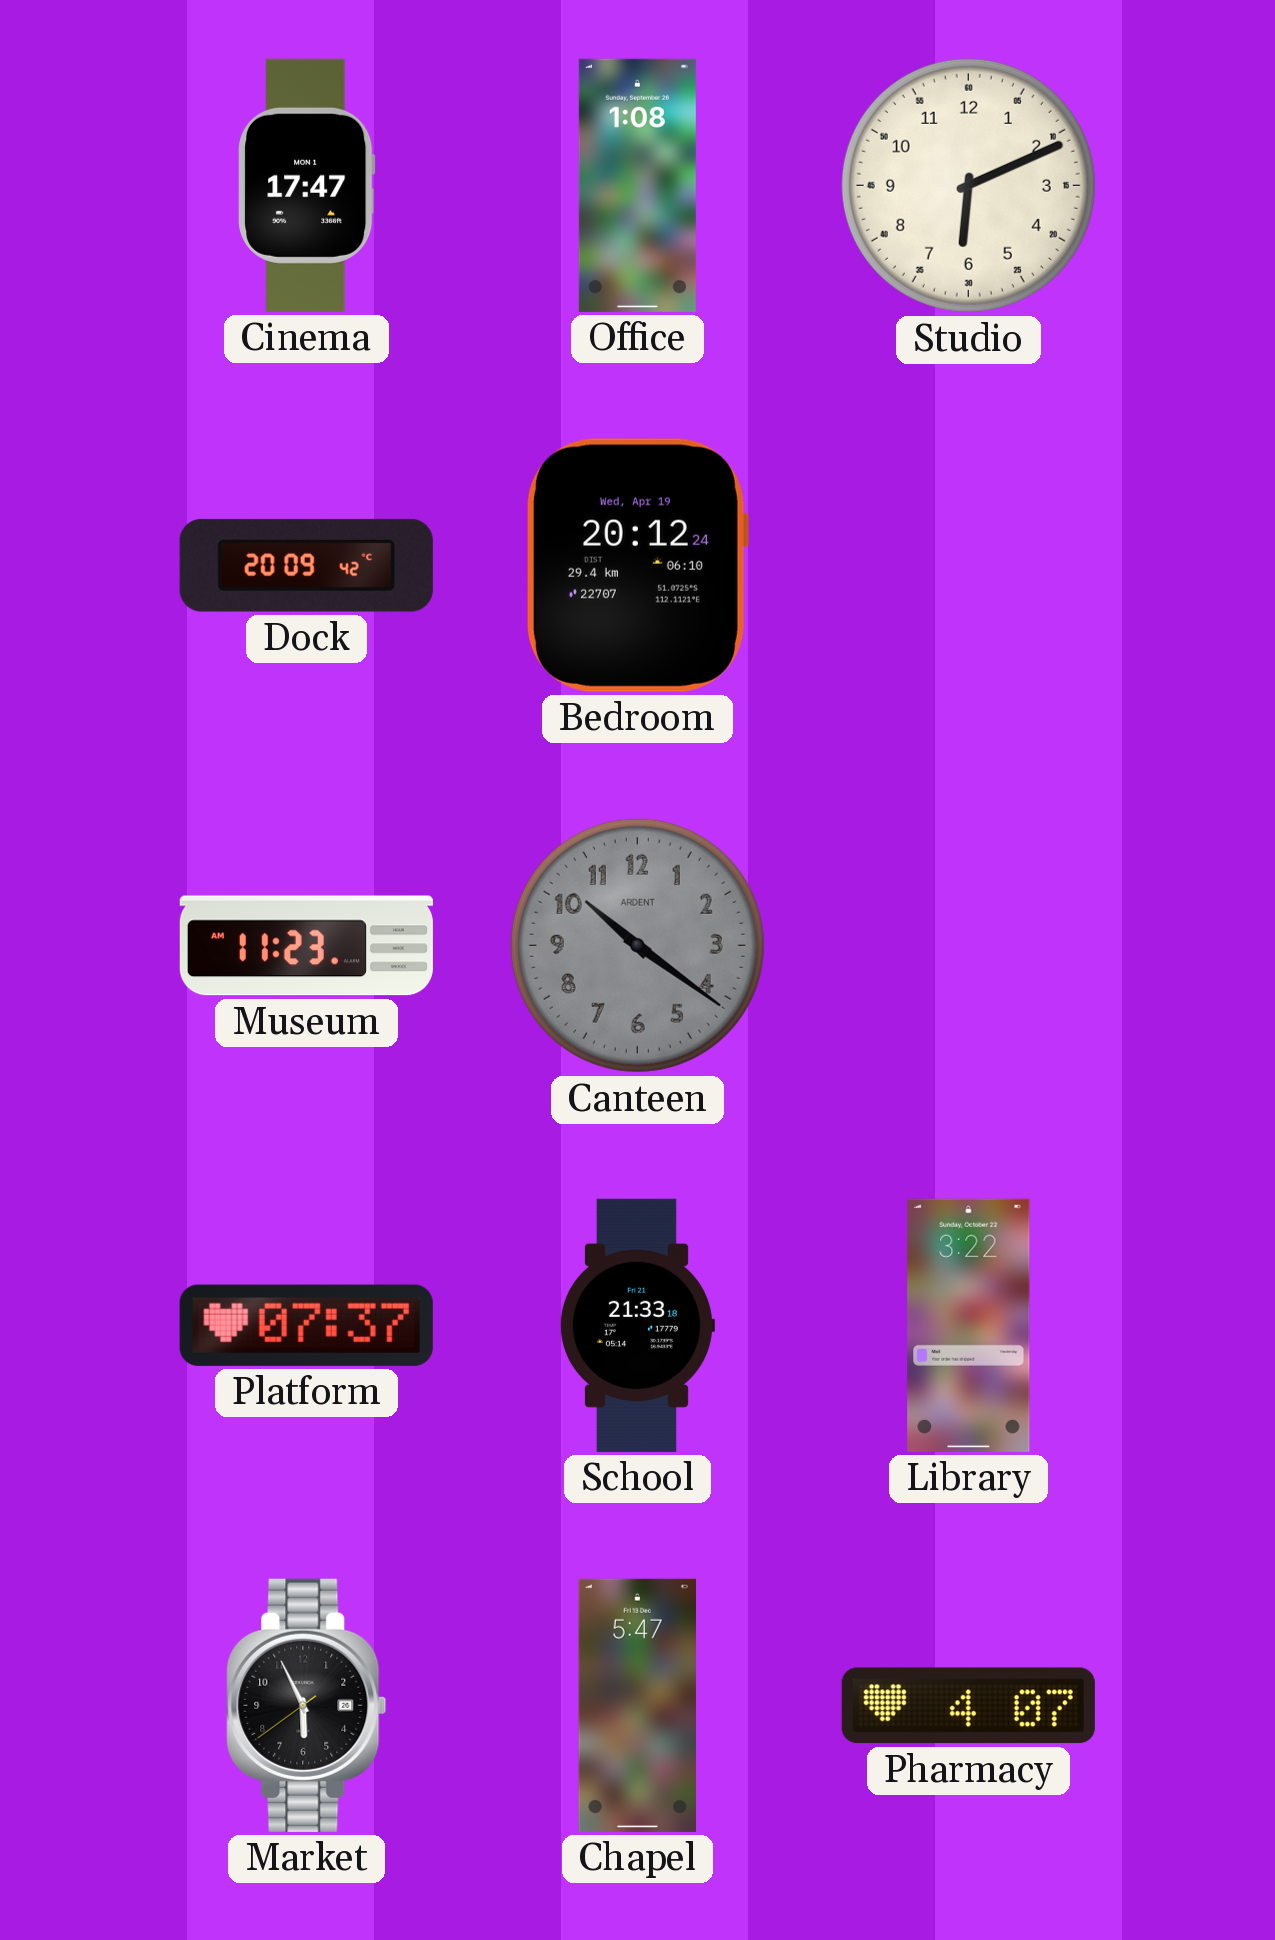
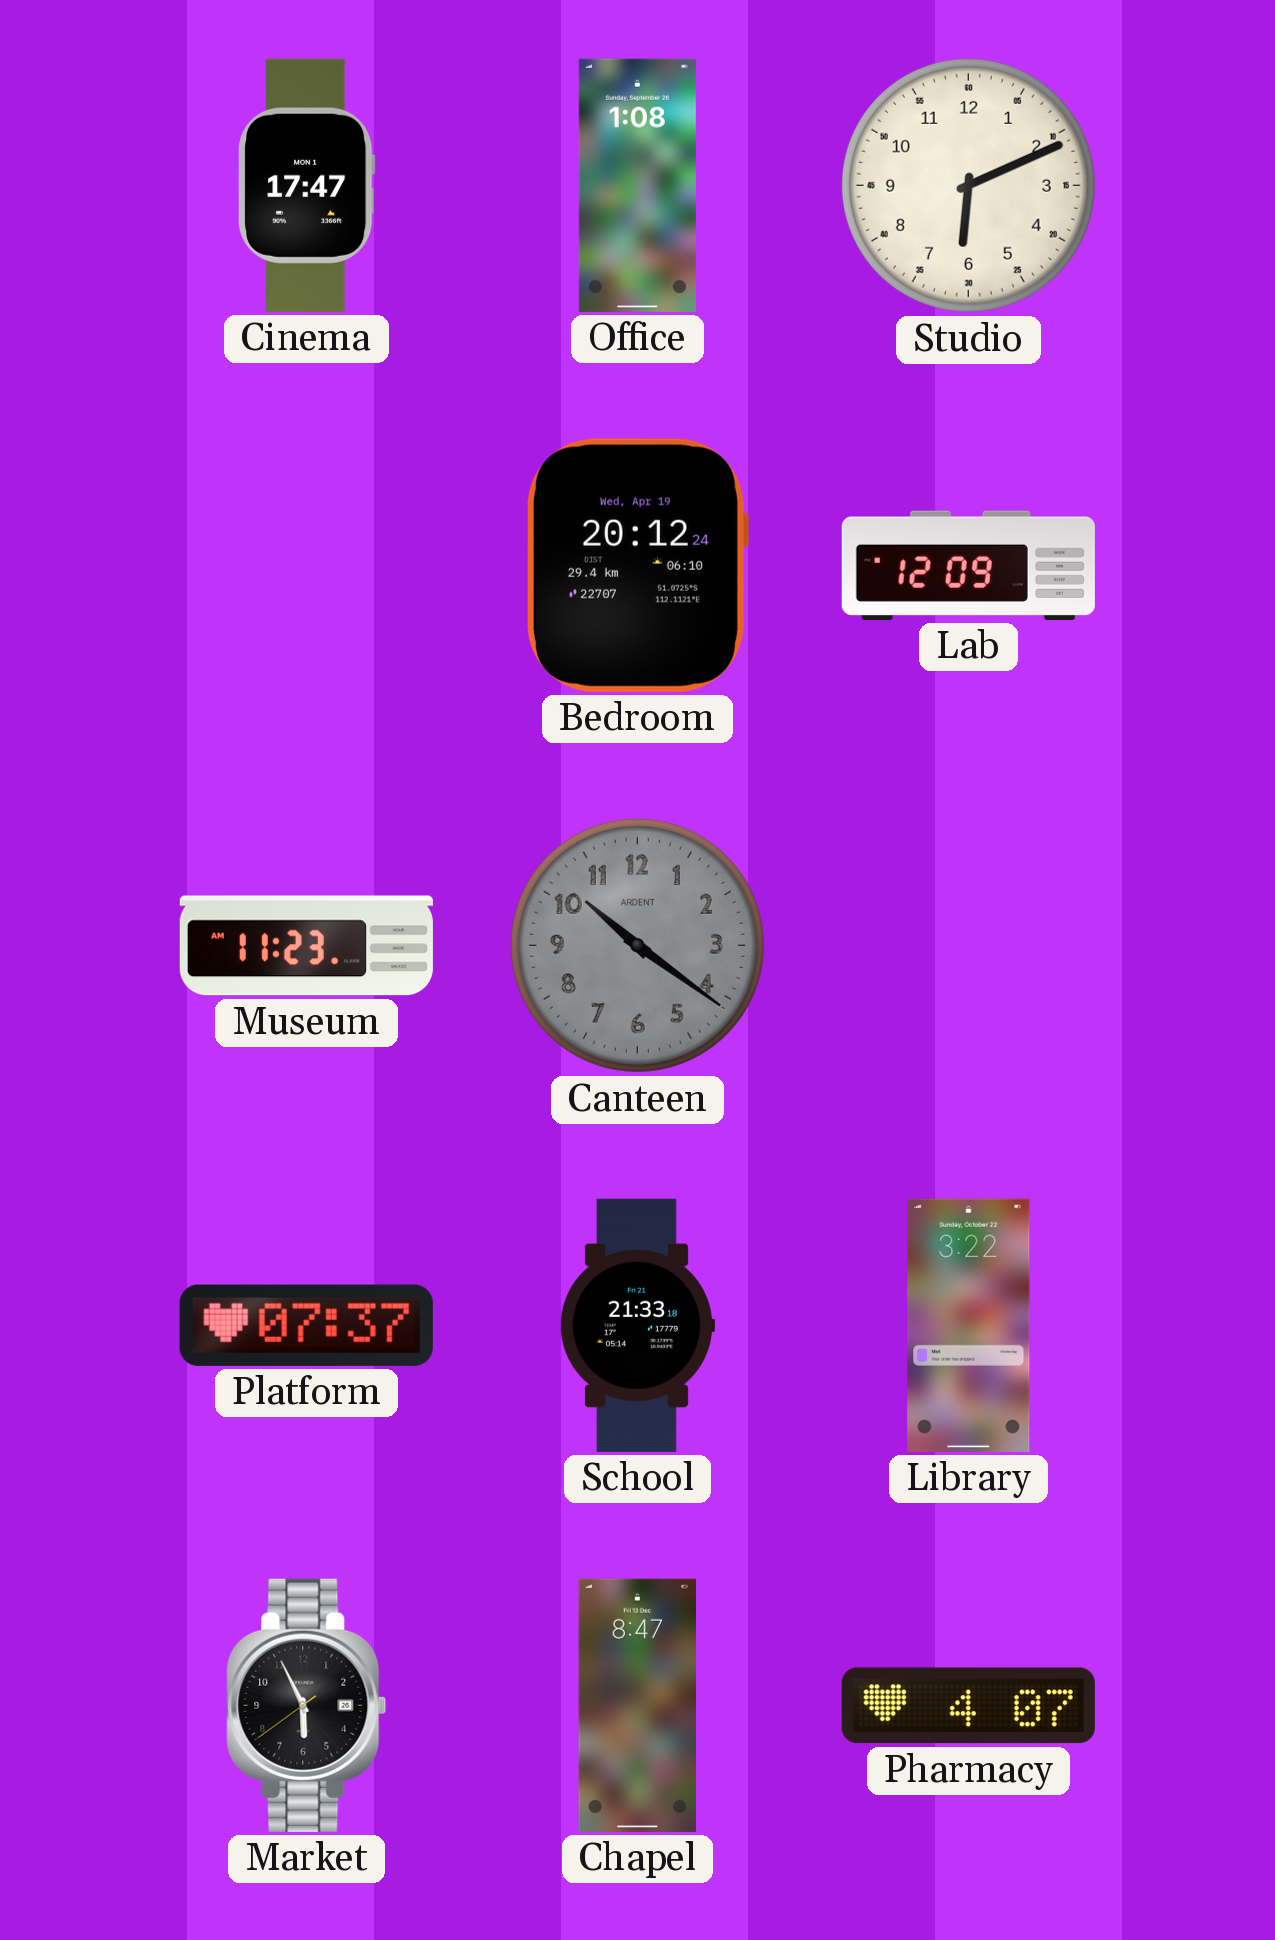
Dock: 20:09 -> none (306, 565)
Lab: none -> 12:09 (968, 565)
Chapel: 5:47 -> 8:47 (637, 1705)
